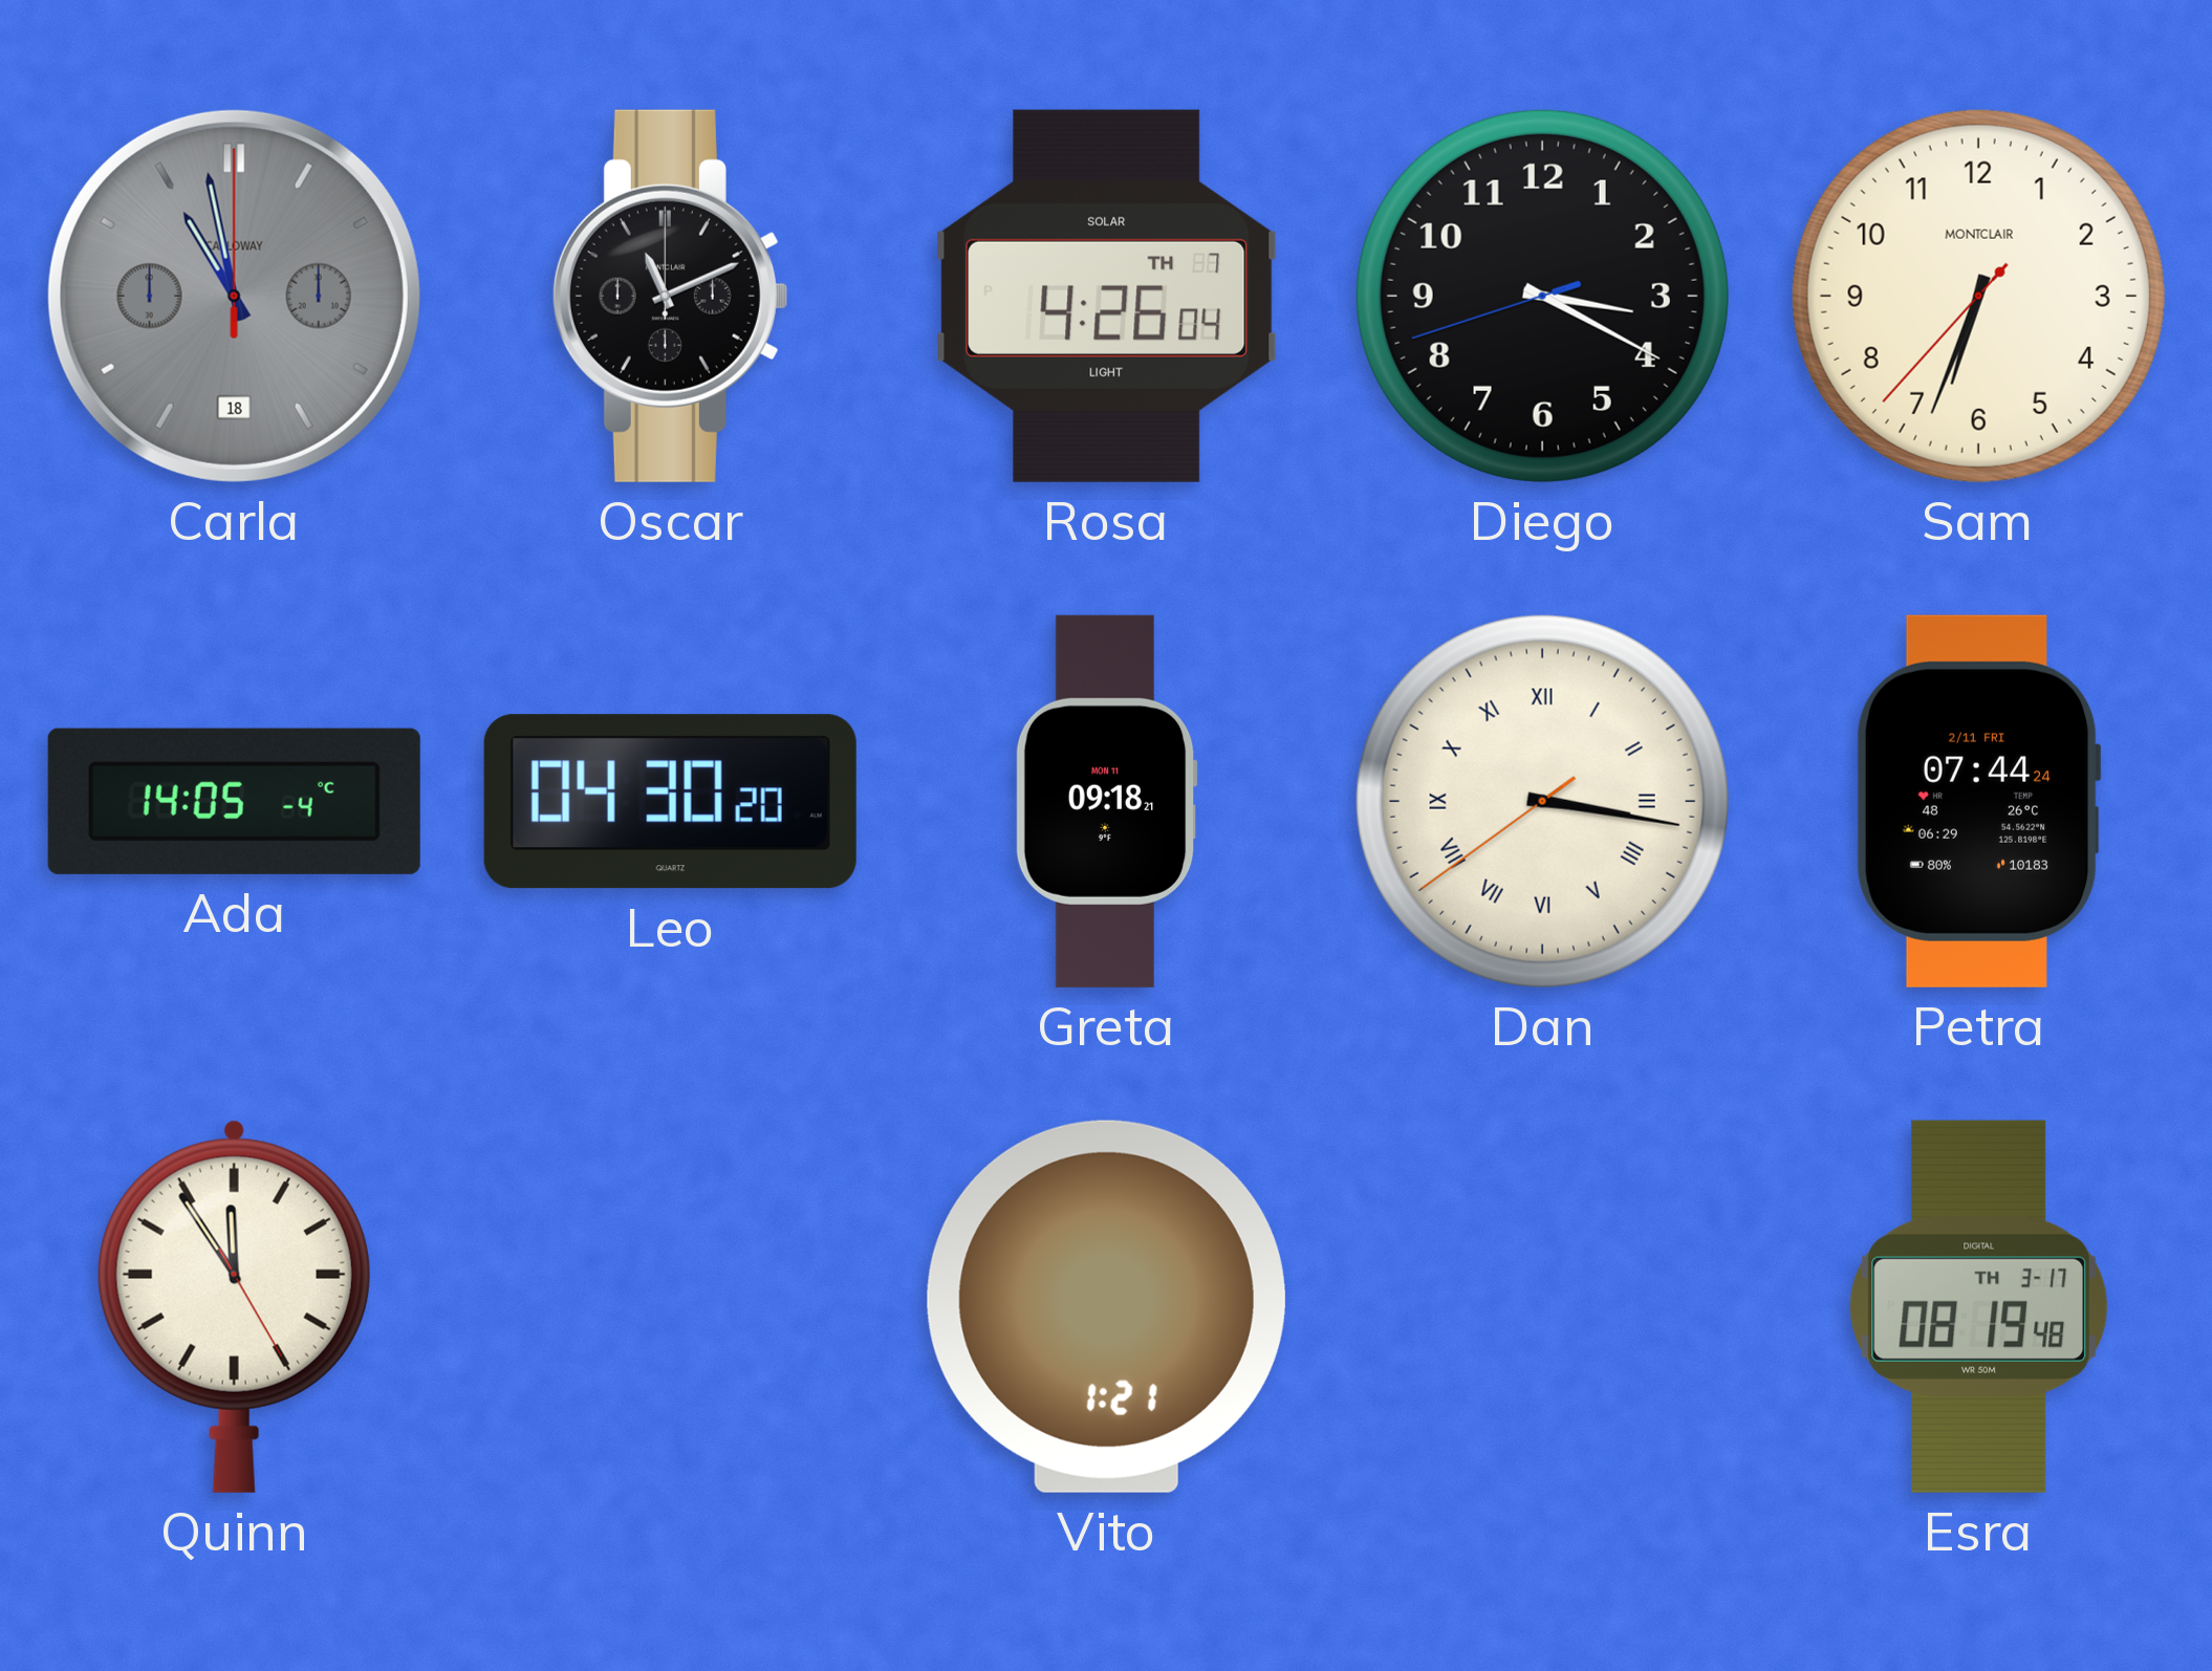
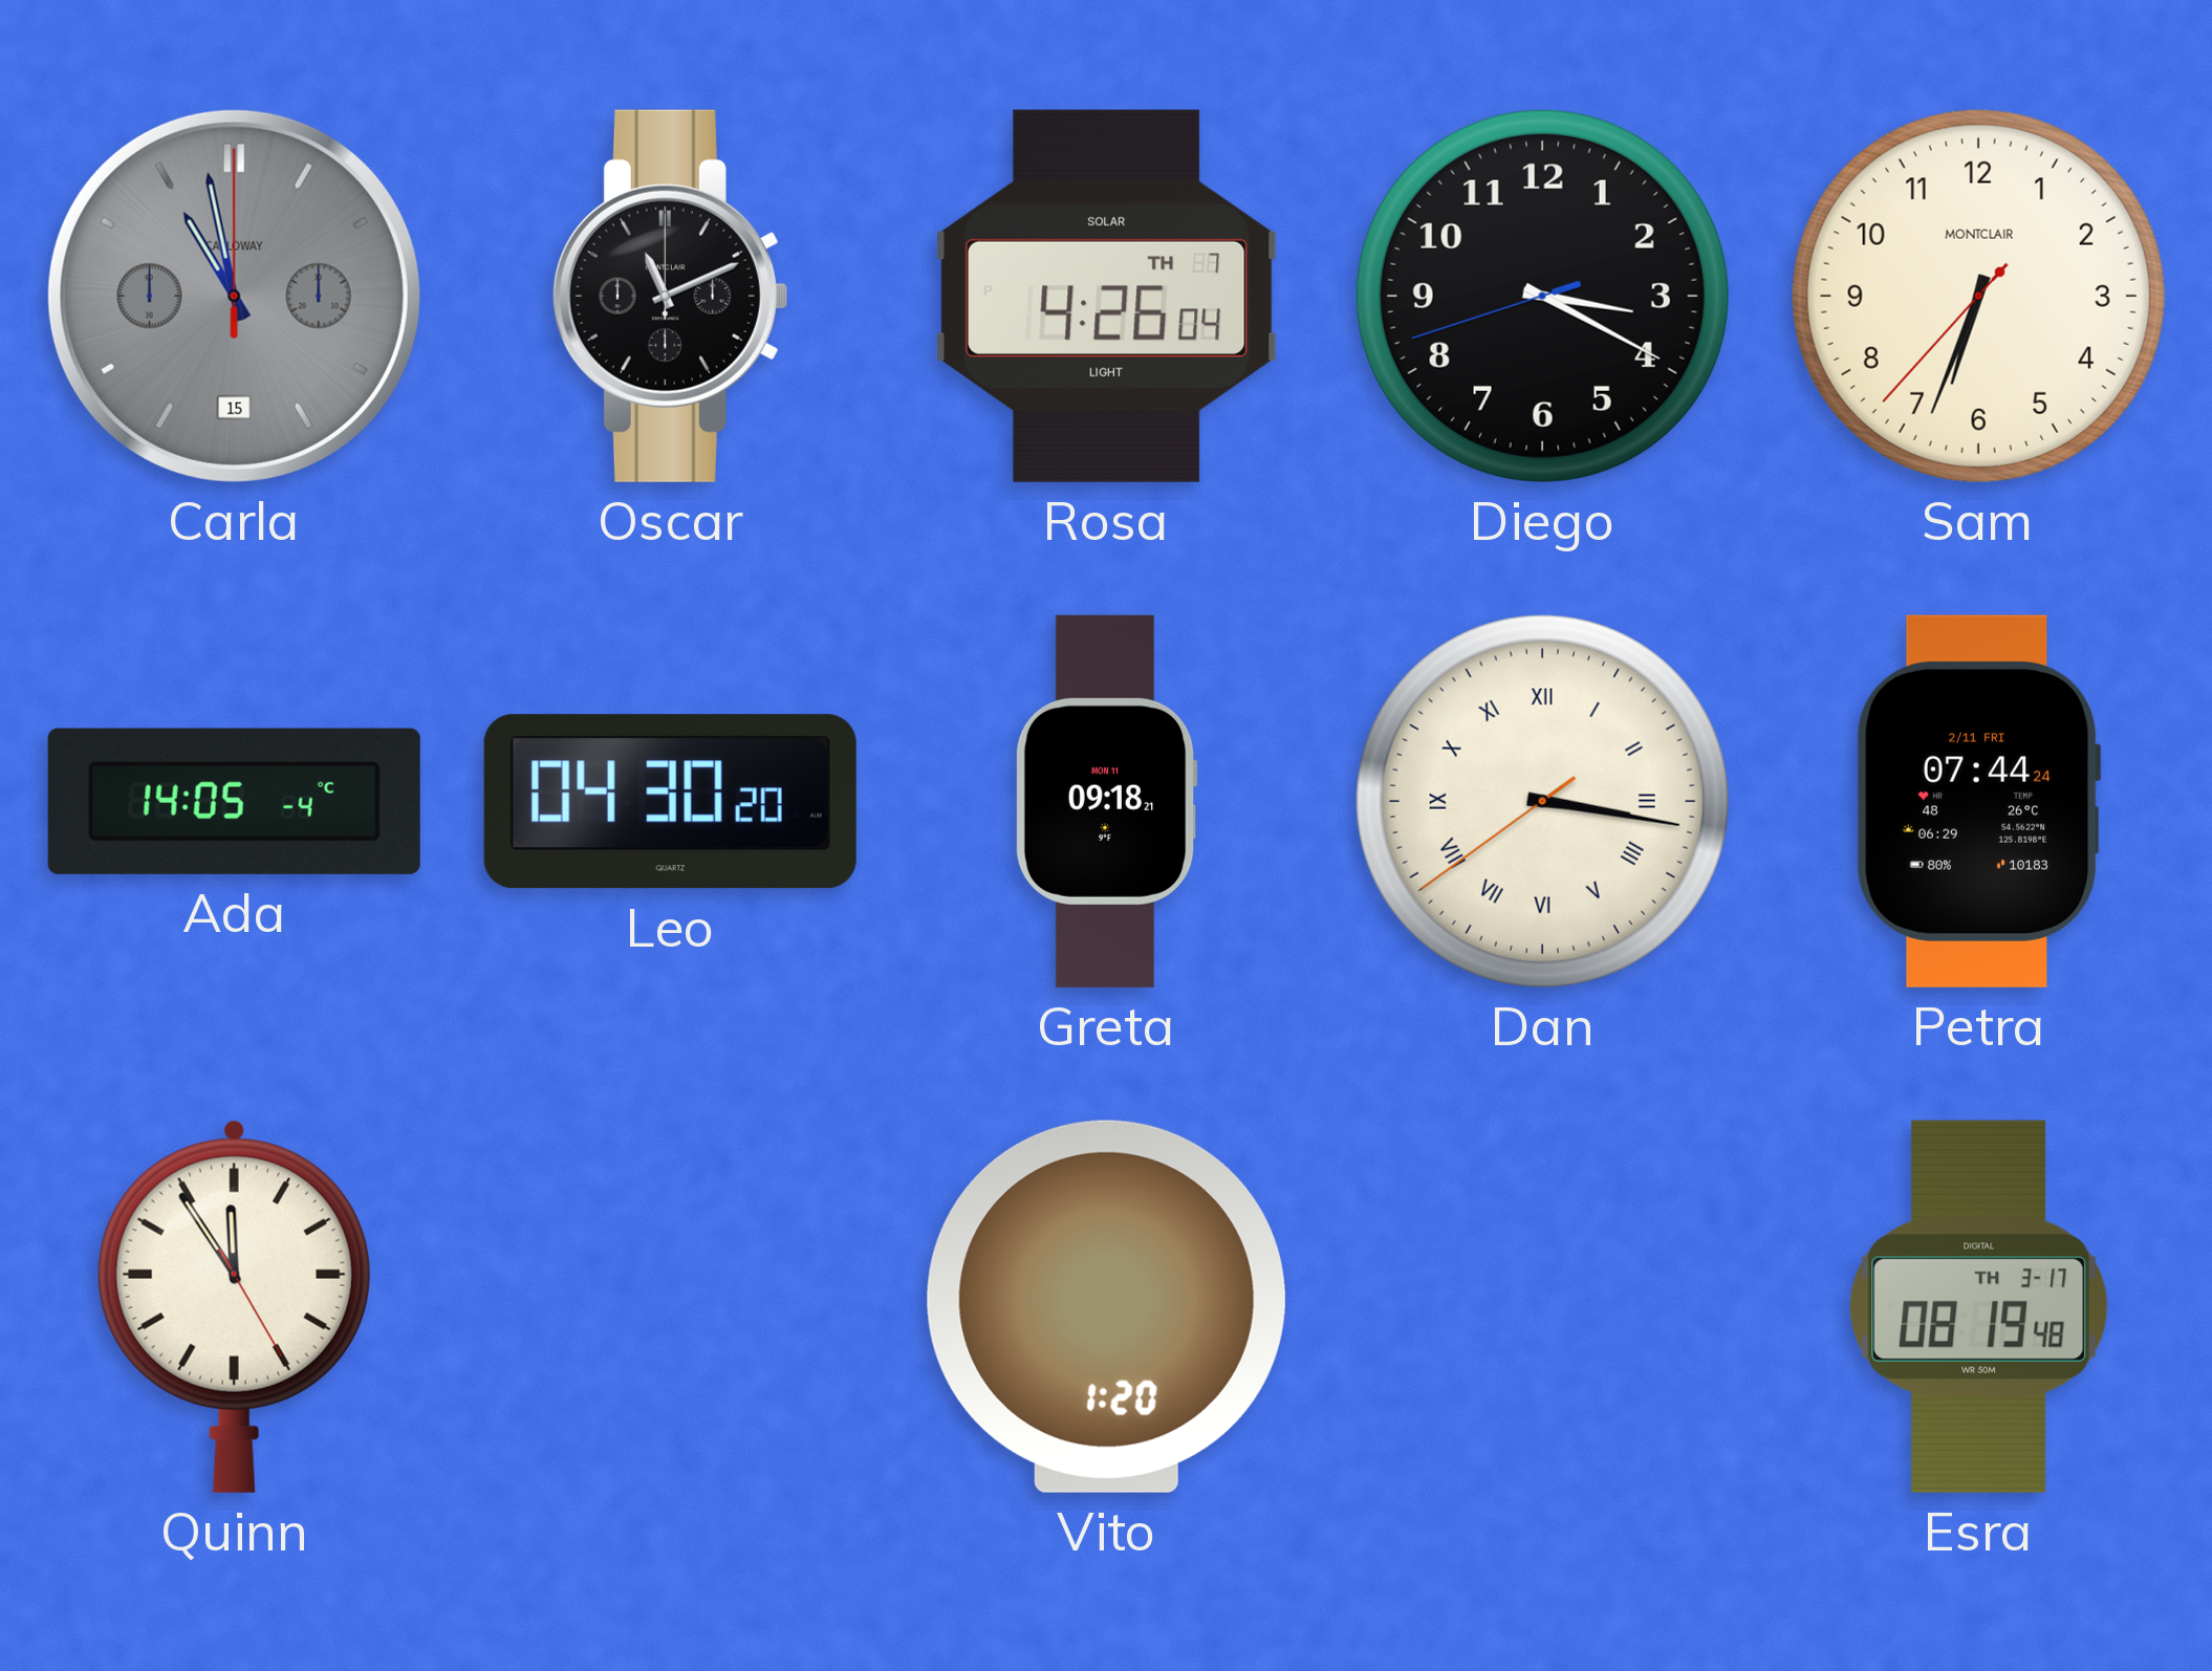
Carla date: 18 -> 15 (234, 296)
Vito: 1:21 -> 1:20 (1106, 1306)
